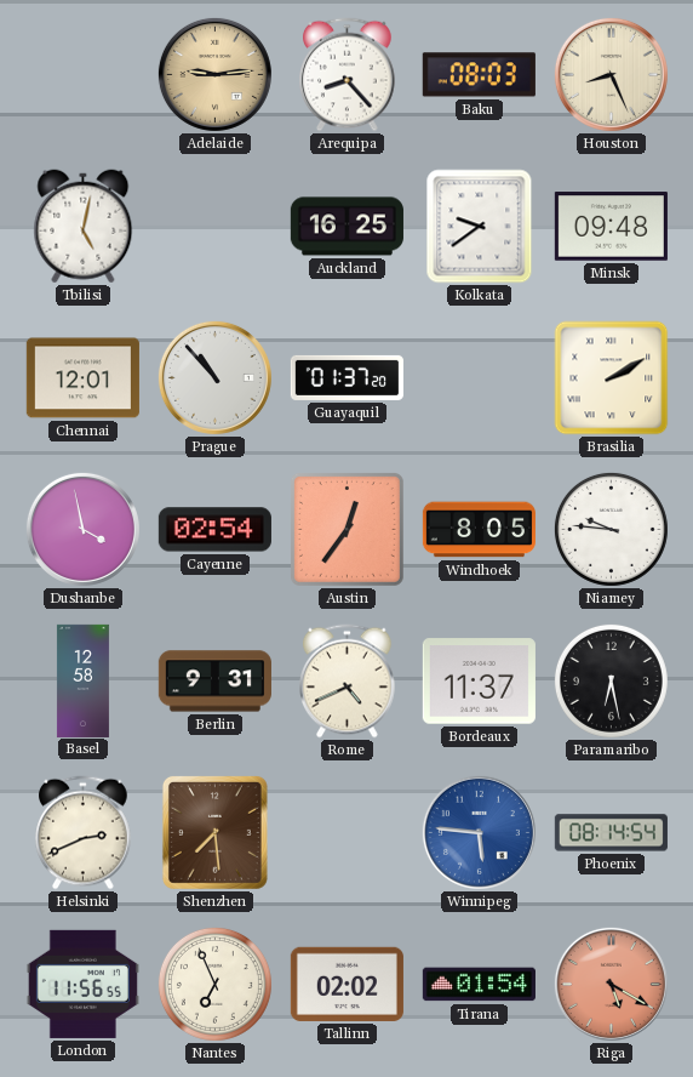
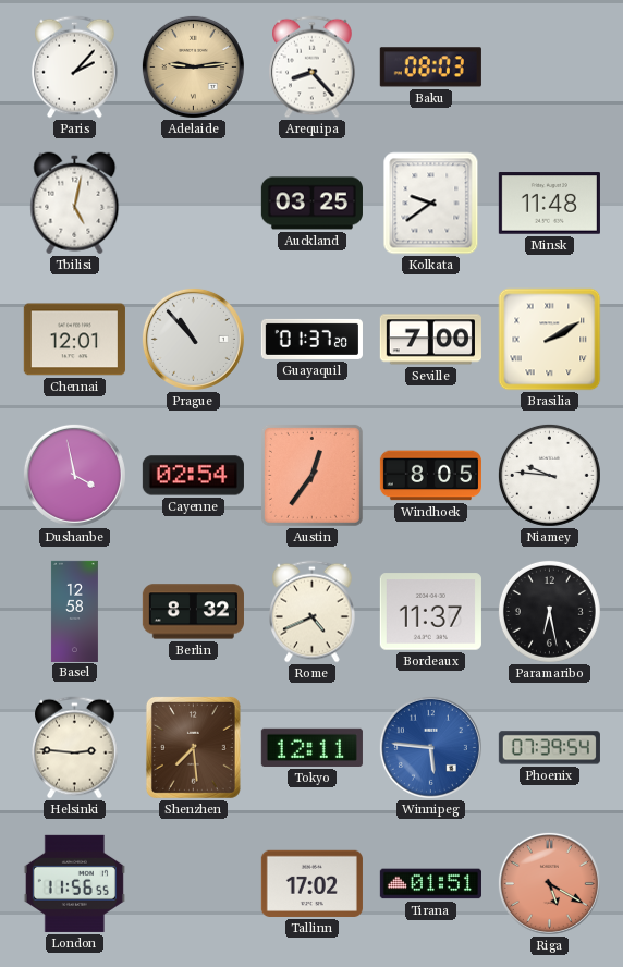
Paris: none -> 2:07 (75, 68)
Houston: 8:26 -> none (611, 74)
Auckland: 16:25 -> 03:25 (311, 204)
Minsk: 09:48 -> 11:48 (549, 204)
Seville: none -> 7:00 (430, 340)
Berlin: 9:31 -> 8:32 (193, 612)
Helsinki: 2:41 -> 2:46 (75, 748)
Tokyo: none -> 12:11 (311, 747)
Phoenix: 08:14 -> 07:39 (549, 748)
Nantes: 6:56 -> none (214, 984)
Tallinn: 02:02 -> 17:02 (311, 883)
Tirana: 01:54 -> 01:51 (430, 884)
